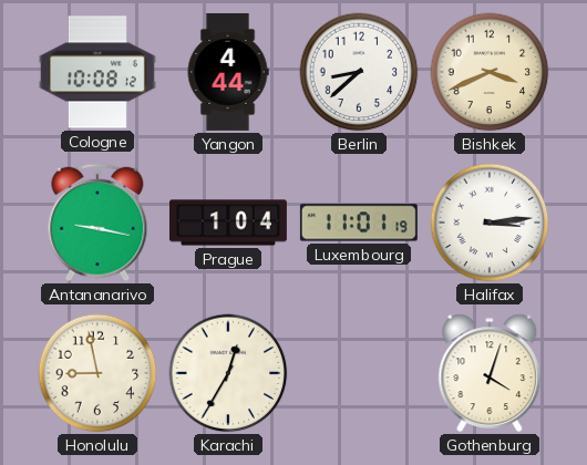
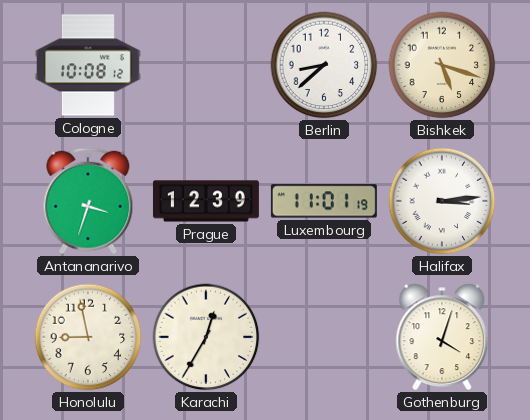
Yangon: 4:44 -> none (228, 72)
Bishkek: 3:41 -> 5:18 (442, 65)
Antananarivo: 9:17 -> 3:33 (88, 201)
Prague: 1:04 -> 12:39 (206, 201)
